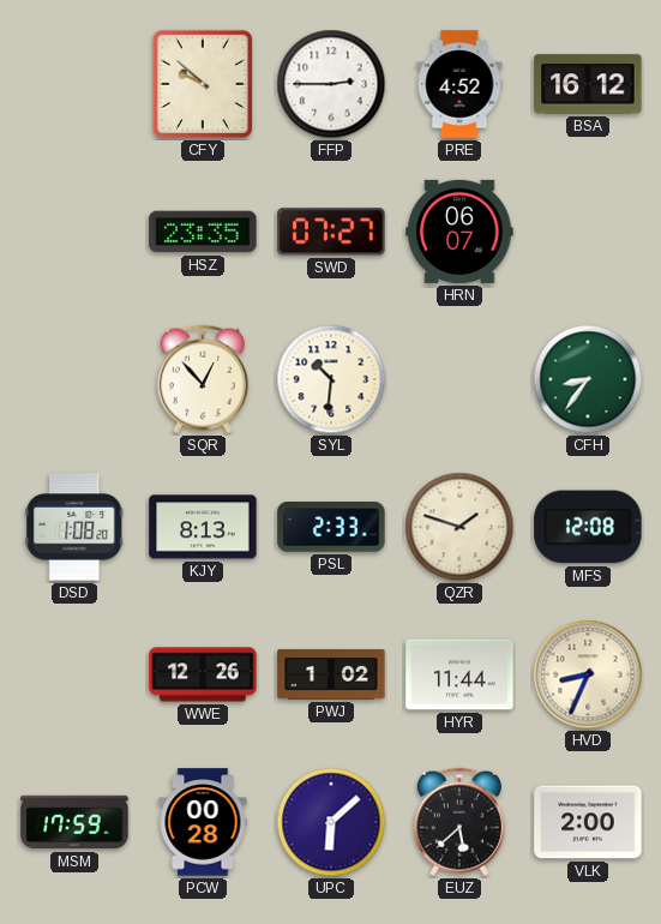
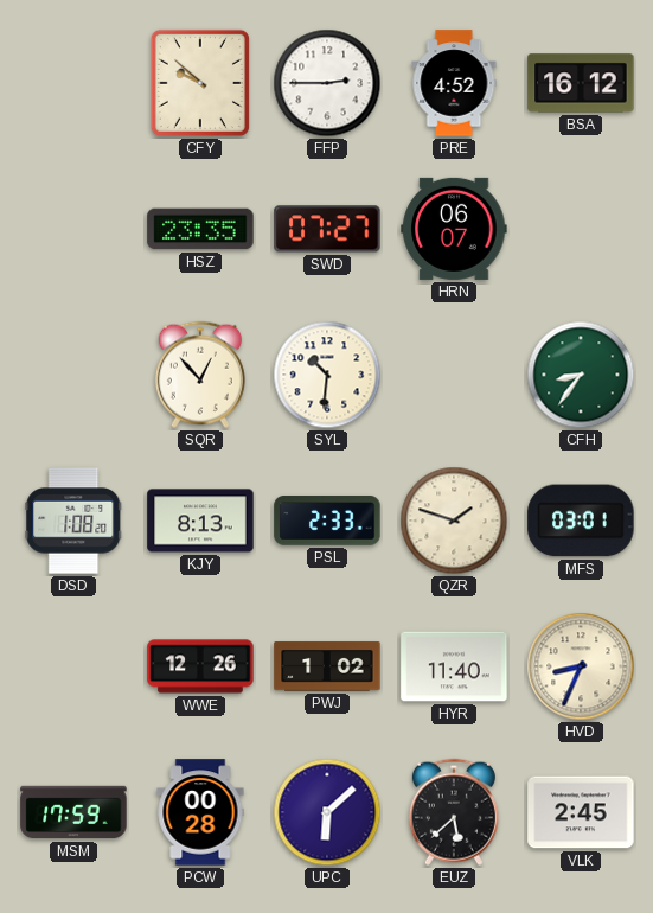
MFS: 12:08 -> 03:01 (581, 521)
HYR: 11:44 -> 11:40 (454, 666)
VLK: 2:00 -> 2:45 (581, 812)
